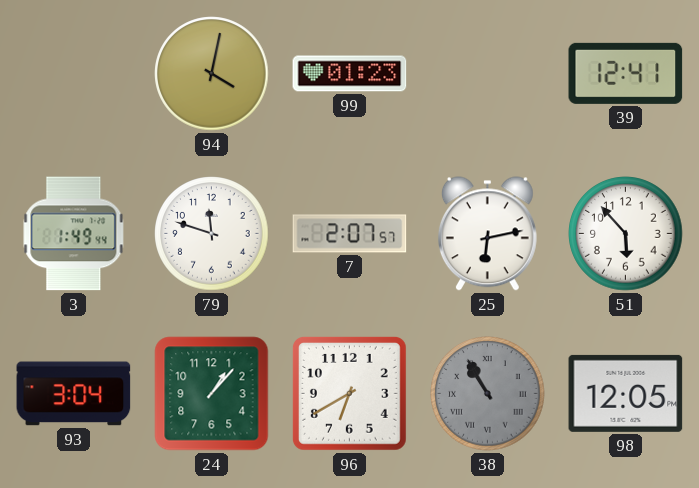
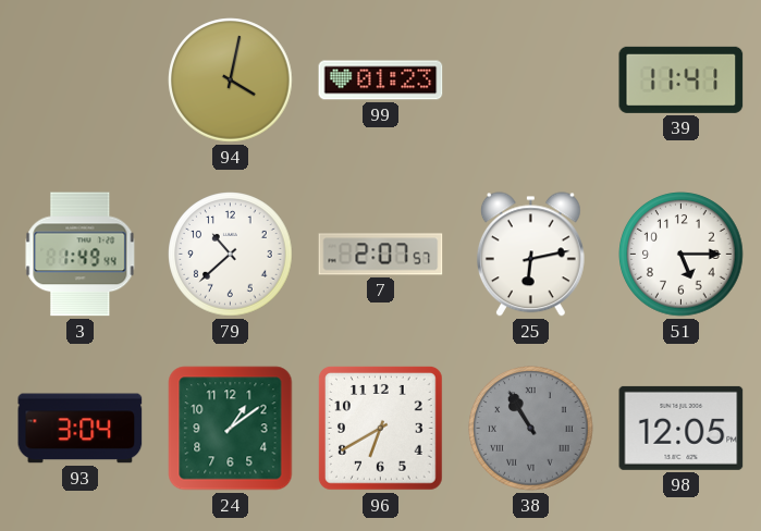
39: 12:41 -> 11:41 (682, 79)
79: 11:48 -> 10:38 (231, 255)
51: 5:53 -> 5:15 (682, 255)
24: 1:07 -> 1:09 (231, 429)
